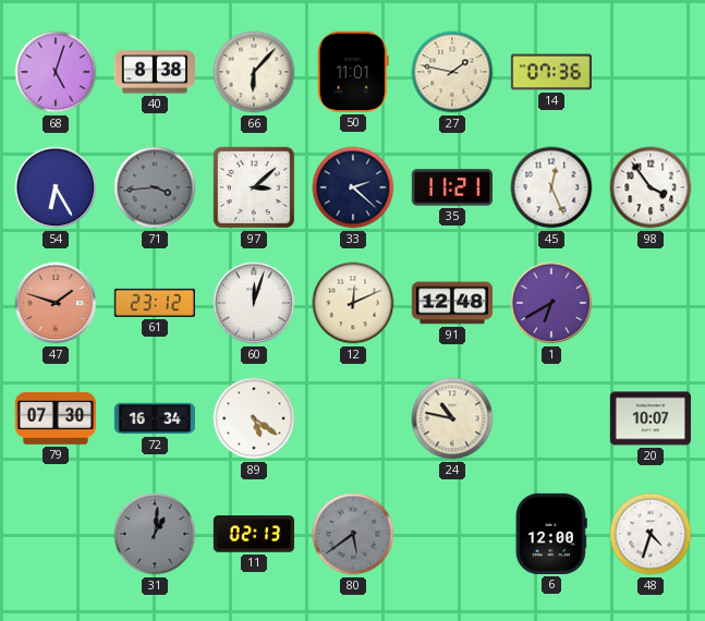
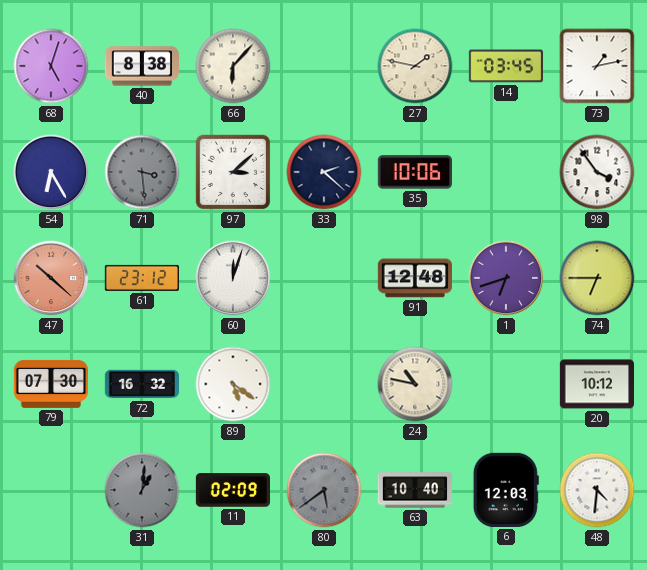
50: 11:01 -> none (353, 72)
14: 07:36 -> 03:45 (506, 66)
73: none -> 1:13 (597, 66)
71: 3:44 -> 3:29 (142, 172)
35: 11:21 -> 10:06 (414, 172)
45: 12:26 -> none (551, 187)
47: 1:48 -> 10:22 (51, 278)
12: 12:11 -> none (353, 303)
1: 6:40 -> 6:42 (506, 278)
74: none -> 6:45 (597, 278)
72: 16:34 -> 16:32 (141, 384)
20: 10:07 -> 10:12 (596, 384)
11: 02:13 -> 02:09 (232, 490)
63: none -> 10:40 (414, 490)
6: 12:00 -> 12:03 (506, 490)
48: 4:33 -> 4:31 (597, 490)
